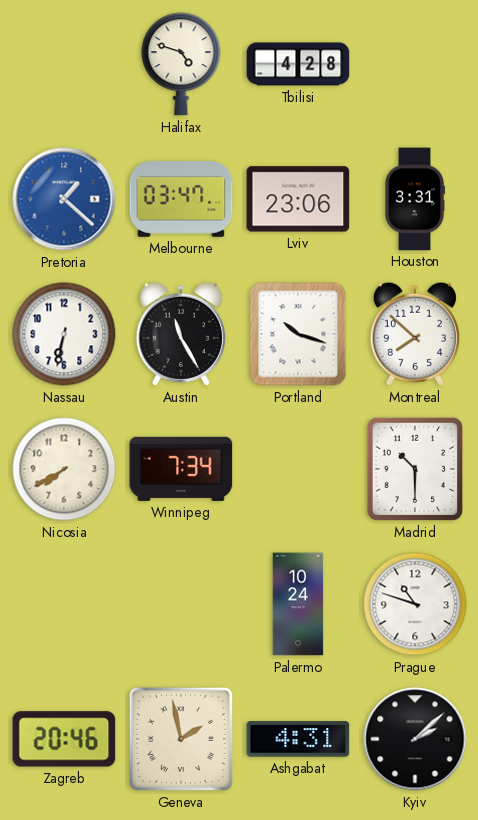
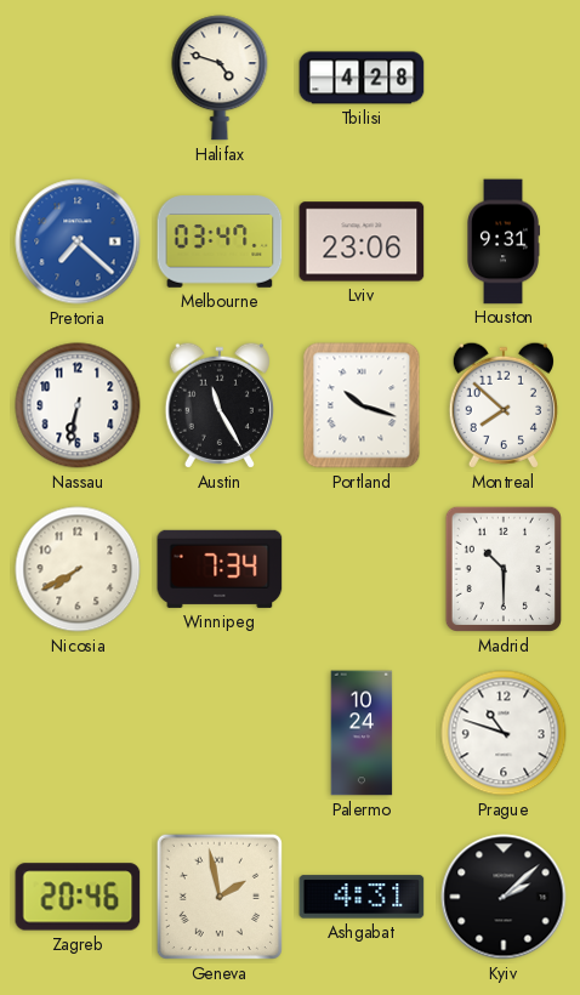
Pretoria: 1:22 -> 7:22 (78, 241)
Houston: 3:31 -> 9:31 (504, 241)
